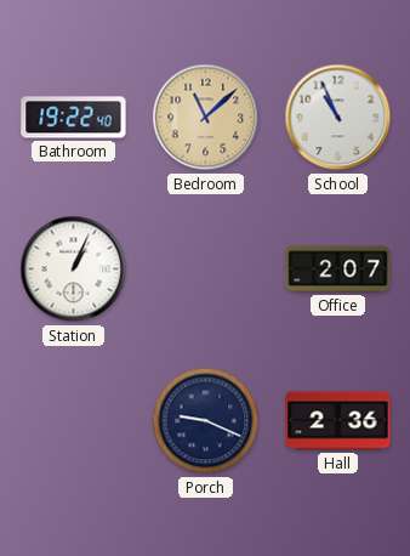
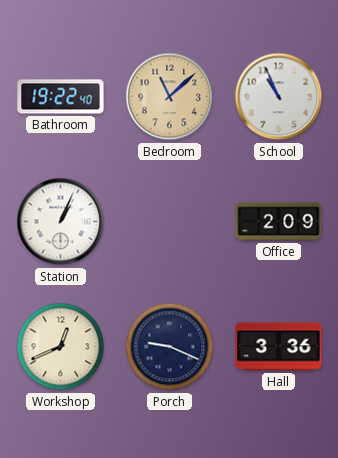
Office: 2:07 -> 2:09 (279, 222)
Workshop: none -> 12:41 (61, 347)
Hall: 2:36 -> 3:36 (279, 347)
